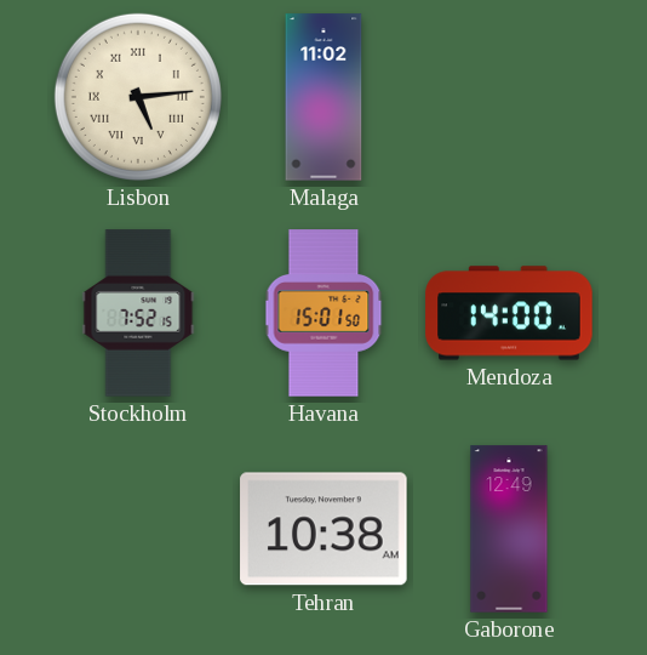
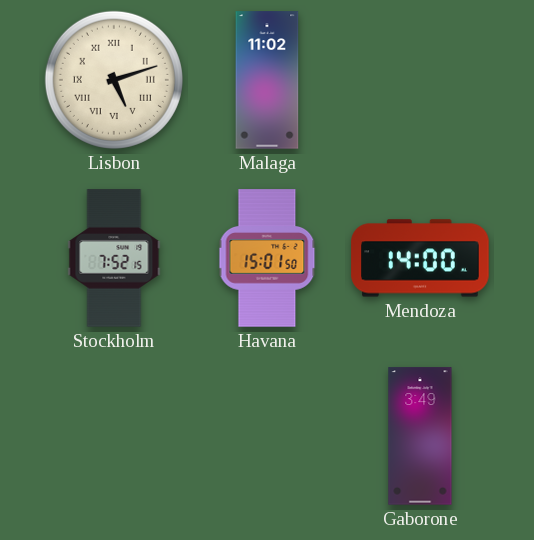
Lisbon: 5:14 -> 5:12 (114, 80)
Tehran: 10:38 -> none (323, 529)
Gaborone: 12:49 -> 3:49 (420, 436)
